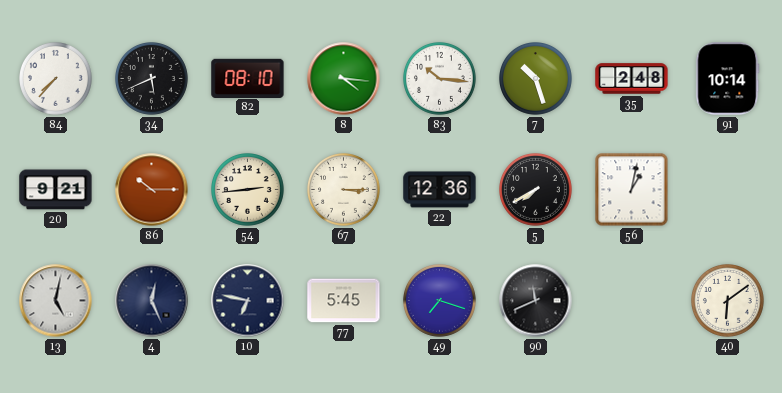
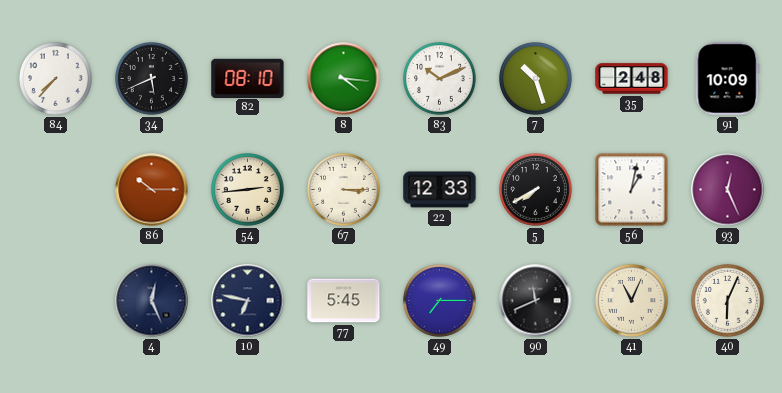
83: 10:16 -> 10:11 (440, 79)
91: 10:14 -> 10:09 (728, 79)
20: 9:21 -> none (56, 190)
22: 12:36 -> 12:33 (440, 190)
93: none -> 12:26 (728, 190)
13: 5:02 -> none (56, 301)
49: 7:18 -> 7:15 (440, 301)
41: none -> 11:04 (632, 301)
40: 6:09 -> 6:04 (728, 301)
